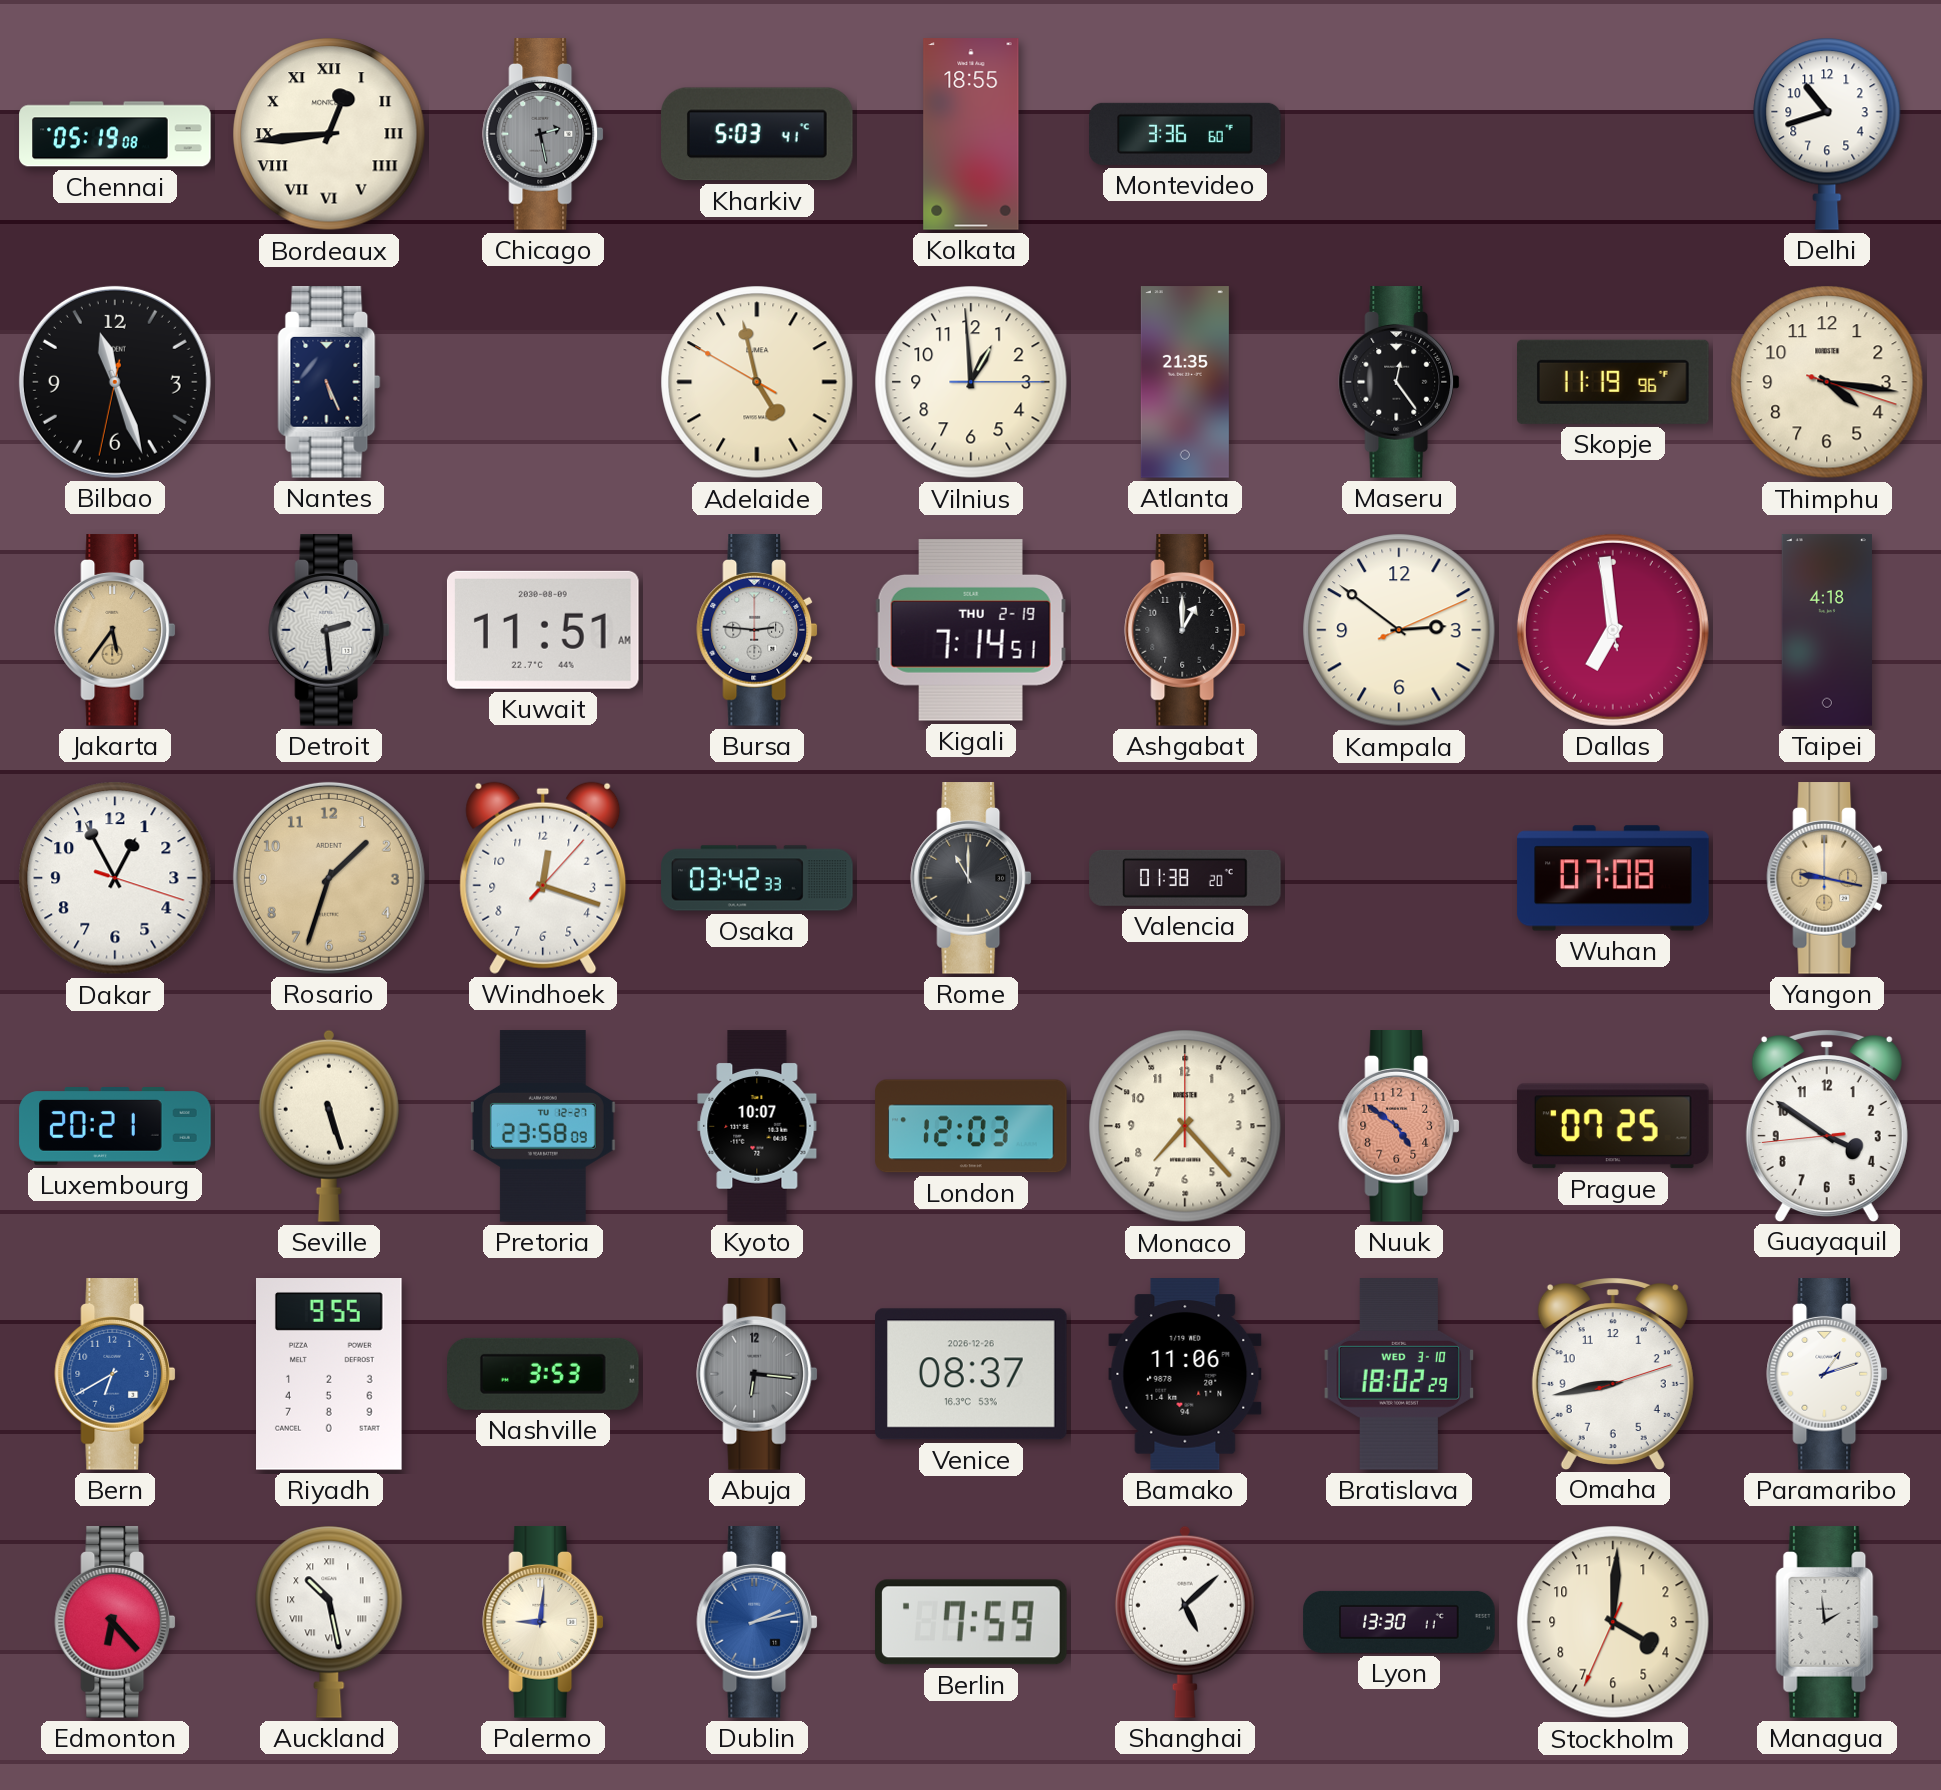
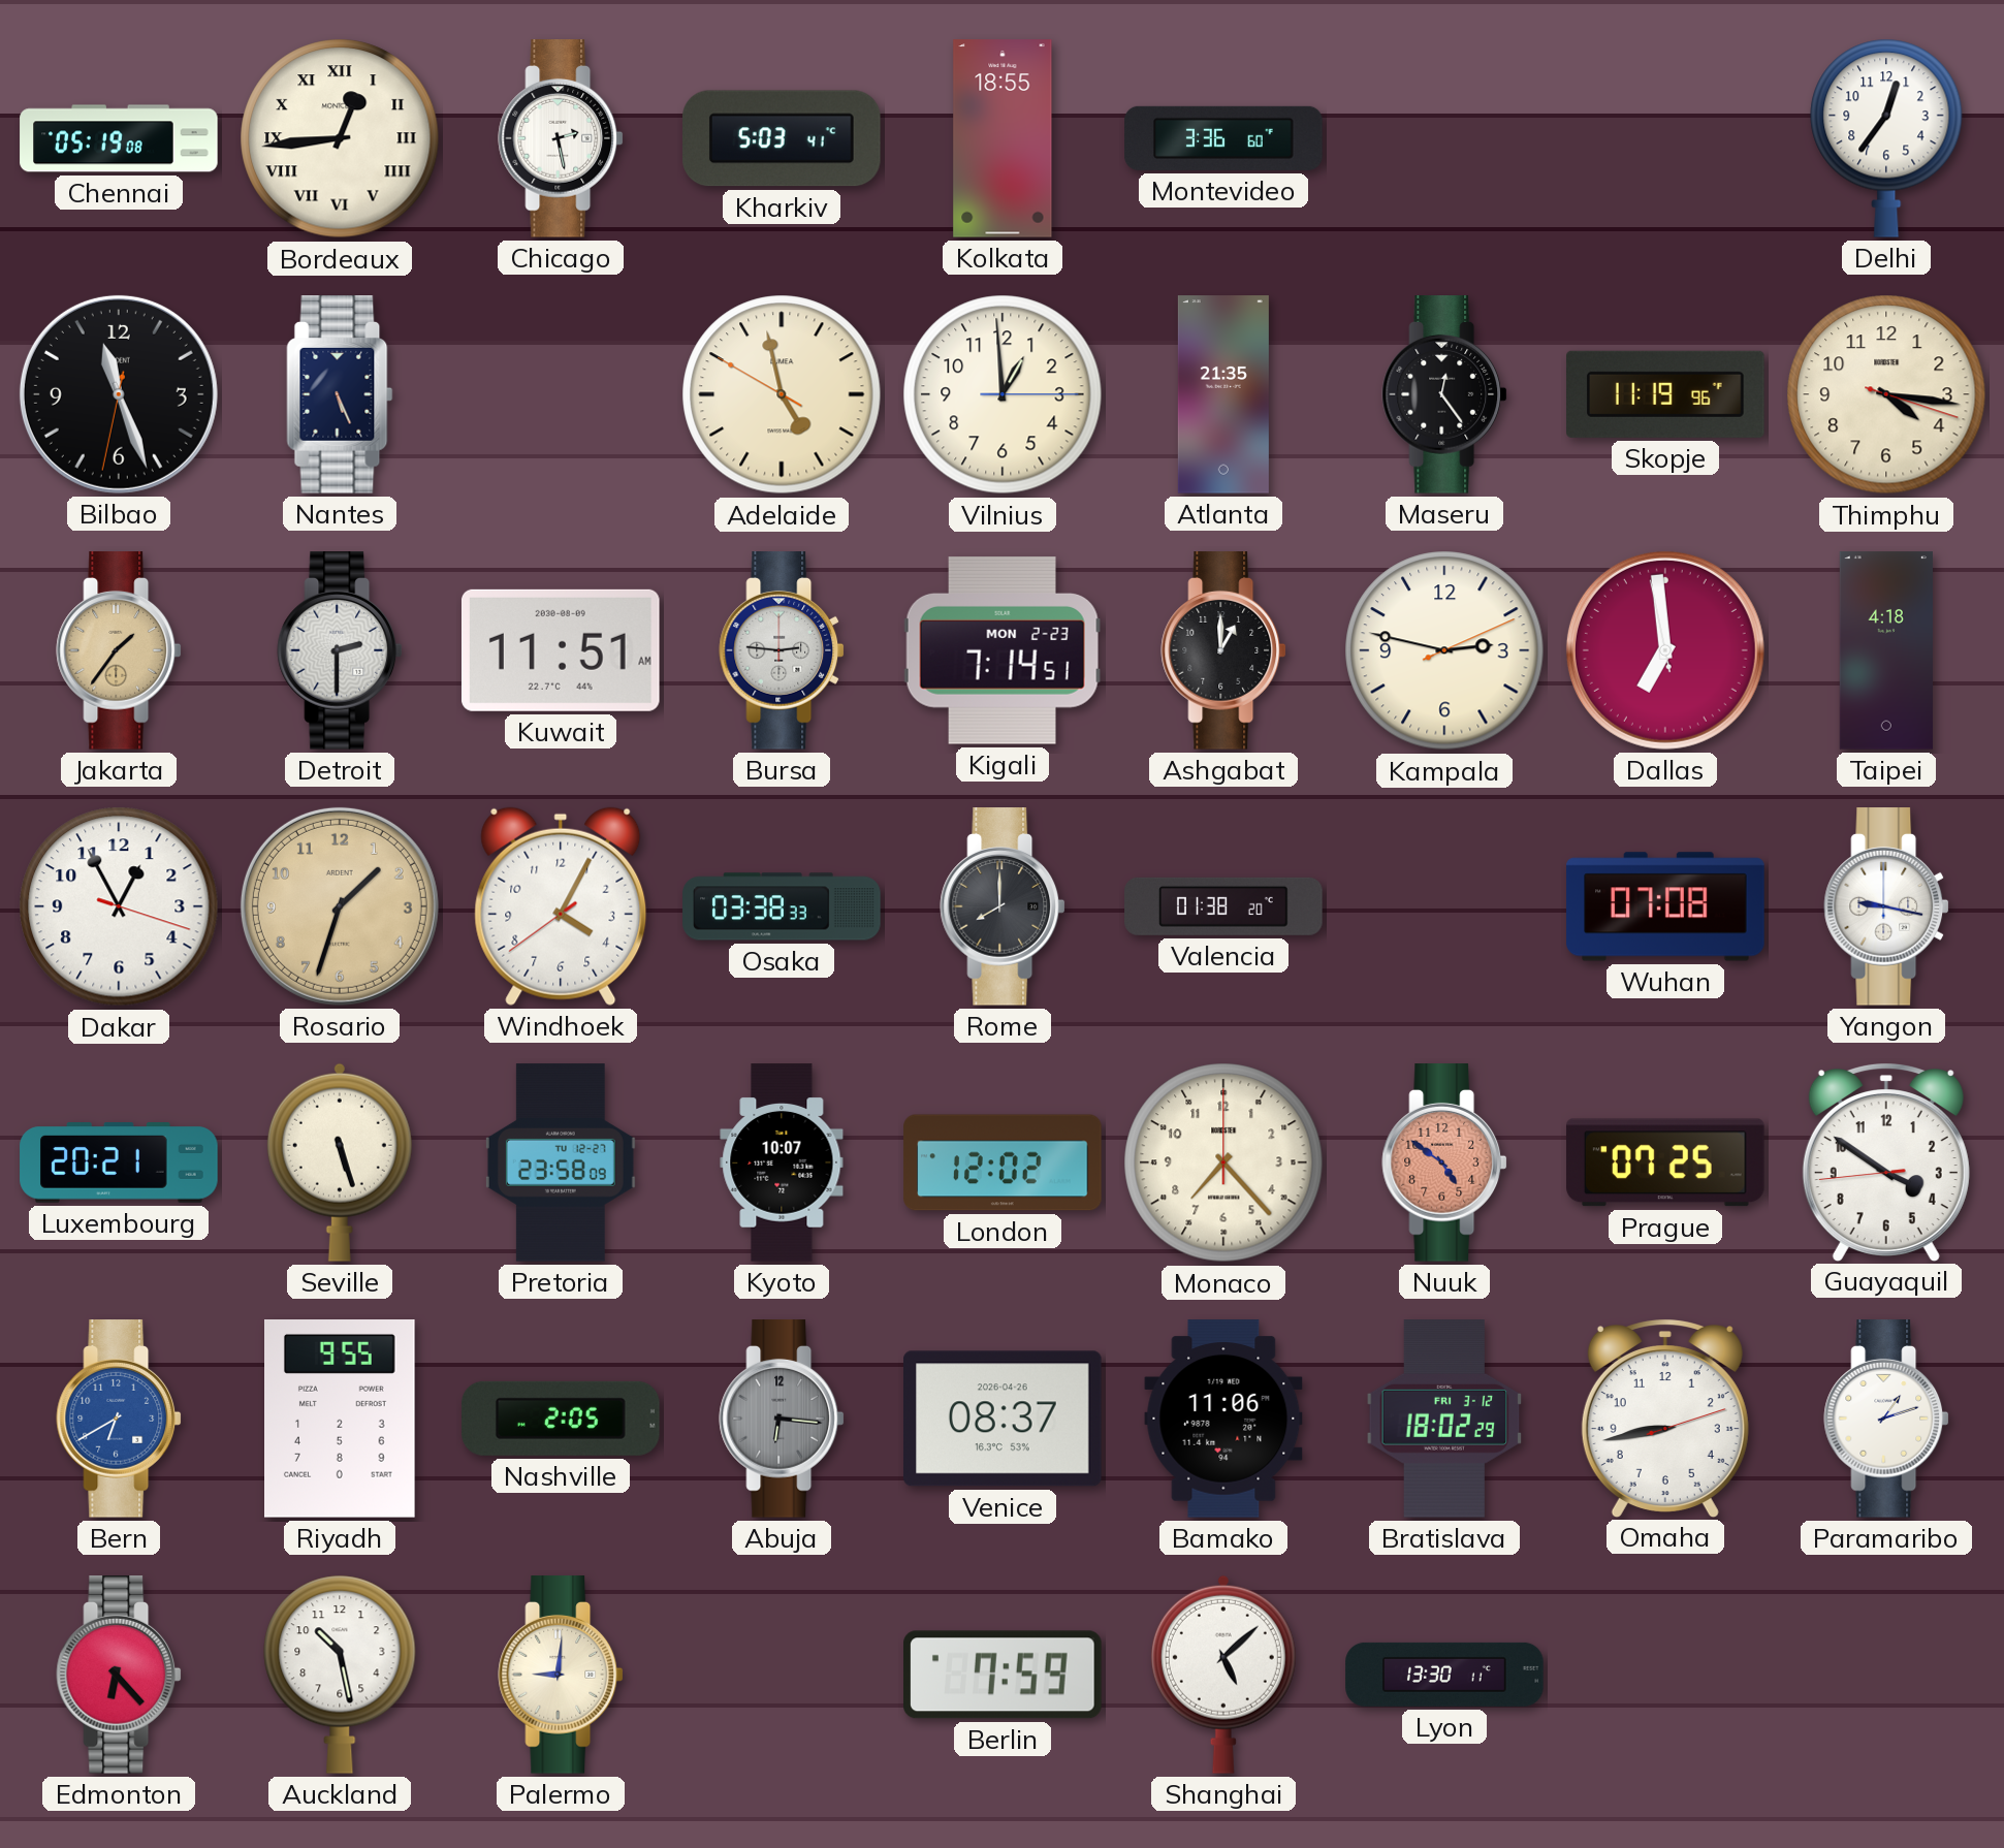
Chicago dial: grey -> white (561, 138)
Delhi: 10:42 -> 12:36 (1886, 138)
Jakarta: 5:36 -> 1:36 (119, 650)
Detroit: 2:29 -> 2:30 (340, 650)
Kigali date: THU 2-19 -> MON 2-23 (1003, 650)
Kampala: 2:51 -> 2:47 (1444, 650)
Windhoek: 12:18 -> 4:04 (561, 906)
Osaka: 03:42 -> 03:38 (782, 906)
Rome: 11:00 -> 8:00 (1003, 906)
Yangon dial: champagne -> white (1886, 906)
London: 12:03 -> 12:02 (1003, 1162)
Nashville: 3:53 -> 2:05 (561, 1419)
Venice date: 2026-12-26 -> 2026-04-26 (1004, 1419)
Bratislava date: WED 3-10 -> FRI 3-12 (1444, 1419)
Auckland numerals: Roman -> Arabic (340, 1675)
Dublin: 2:13 -> none (757, 1622)
Stockholm: 4:00 -> none (1613, 1622)
Managua: 1:59 -> none (1827, 1622)
